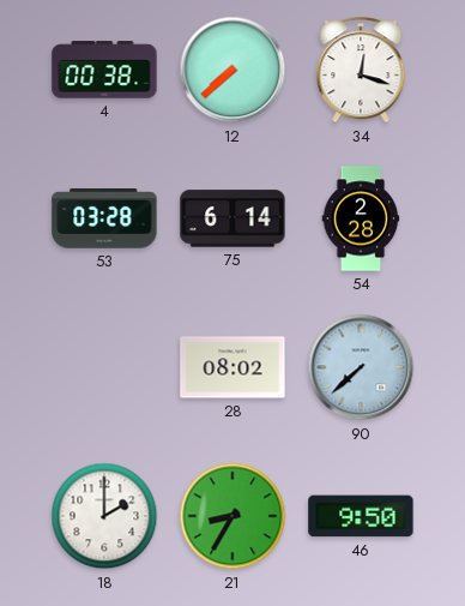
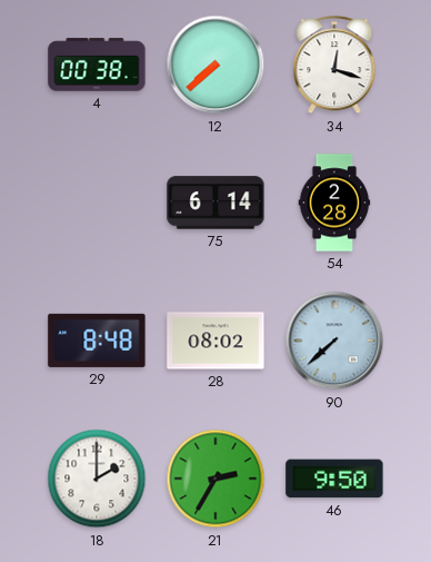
53: 03:28 -> none (104, 218)
29: none -> 8:48 (97, 341)
21: 8:35 -> 2:35 (215, 479)
